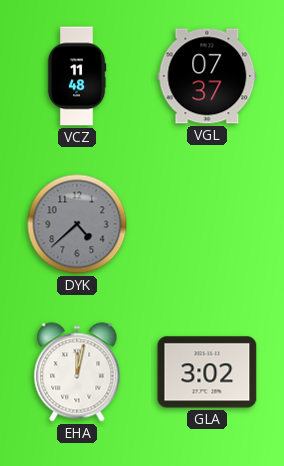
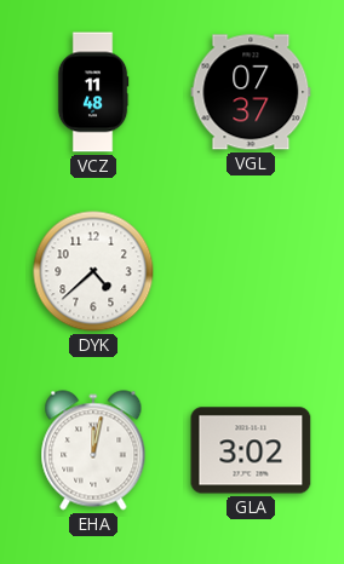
DYK dial: grey -> white (93, 271)
